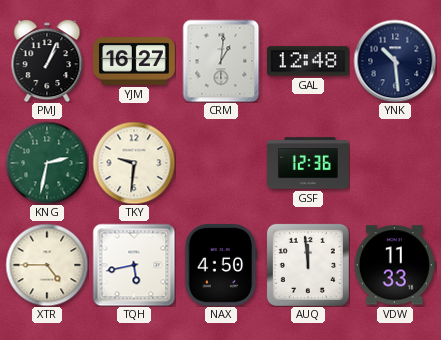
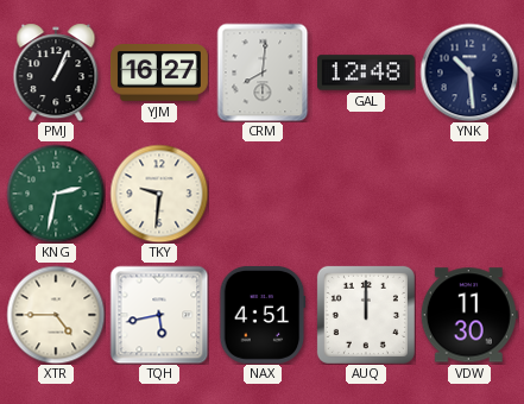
CRM: 1:01 -> 8:01 (263, 72)
GSF: 12:36 -> none (309, 163)
NAX: 4:50 -> 4:51 (263, 315)
AUQ: 11:59 -> 12:00 (366, 315)
VDW: 11:33 -> 11:30 (469, 315)
